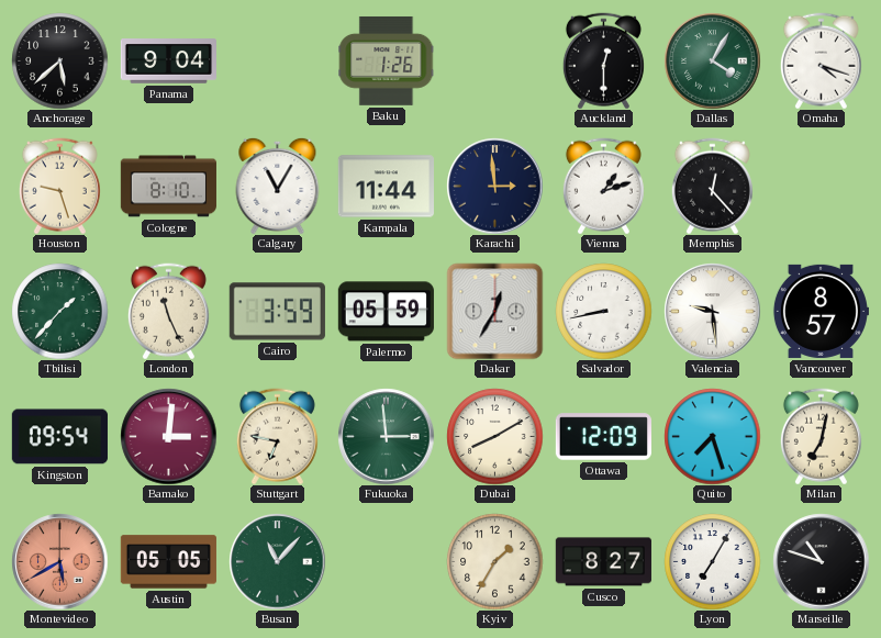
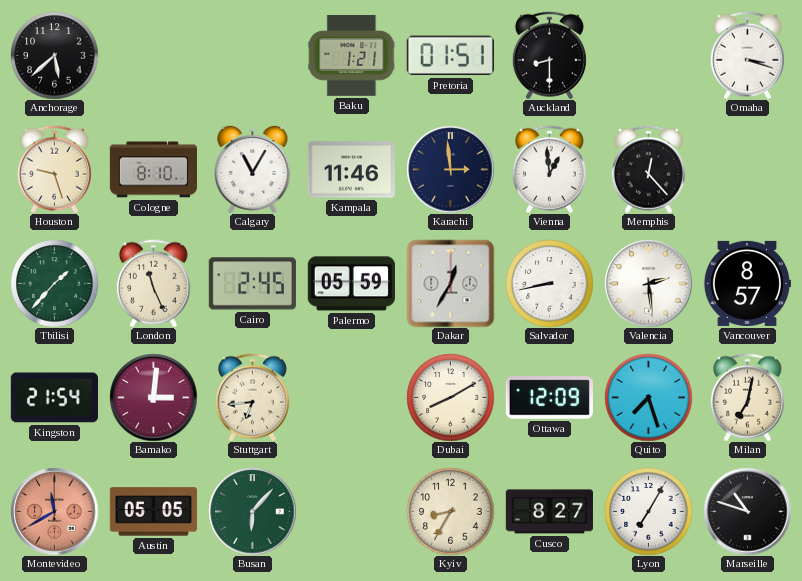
Panama: 9:04 -> none (168, 61)
Baku: 1:26 -> 1:21 (351, 56)
Pretoria: none -> 01:51 (450, 56)
Auckland: 12:30 -> 8:30 (549, 55)
Dallas: 4:05 -> none (712, 60)
Omaha: 4:18 -> 3:18 (747, 55)
Kampala: 11:44 -> 11:46 (351, 170)
Vienna: 1:12 -> 12:59 (549, 169)
Cairo: 3:59 -> 2:45 (252, 284)
Valencia: 9:29 -> 2:29 (648, 283)
Kingston: 09:54 -> 21:54 (54, 398)
Stuttgart: 6:47 -> 6:44 (252, 397)
Fukuoka: 2:59 -> none (386, 436)
Montevideo: 5:40 -> 11:40 (54, 511)
Busan: 11:07 -> 6:07 (252, 511)
Kyiv: 1:35 -> 8:35 (450, 511)
